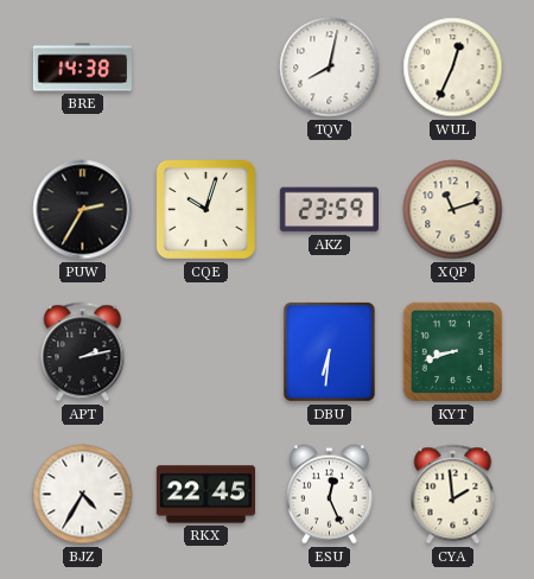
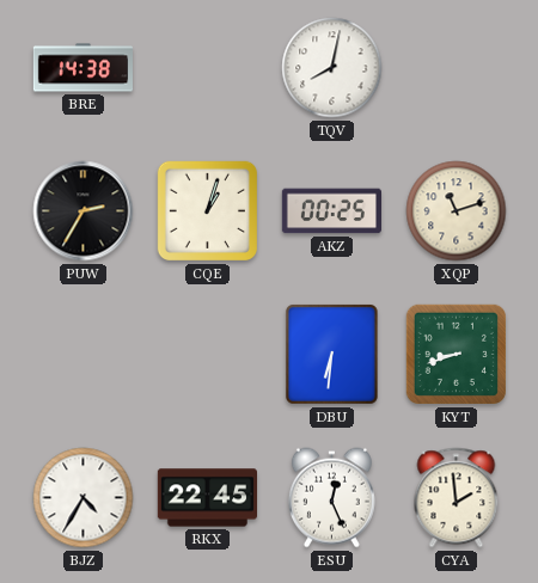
WUL: 12:34 -> none (453, 68)
CQE: 10:03 -> 1:03 (207, 210)
AKZ: 23:59 -> 00:25 (331, 211)
APT: 2:13 -> none (83, 352)
